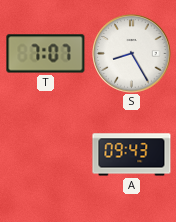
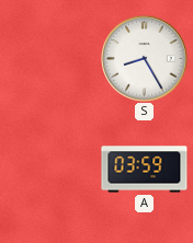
T: 7:07 -> none (46, 54)
A: 09:43 -> 03:59 (145, 170)
